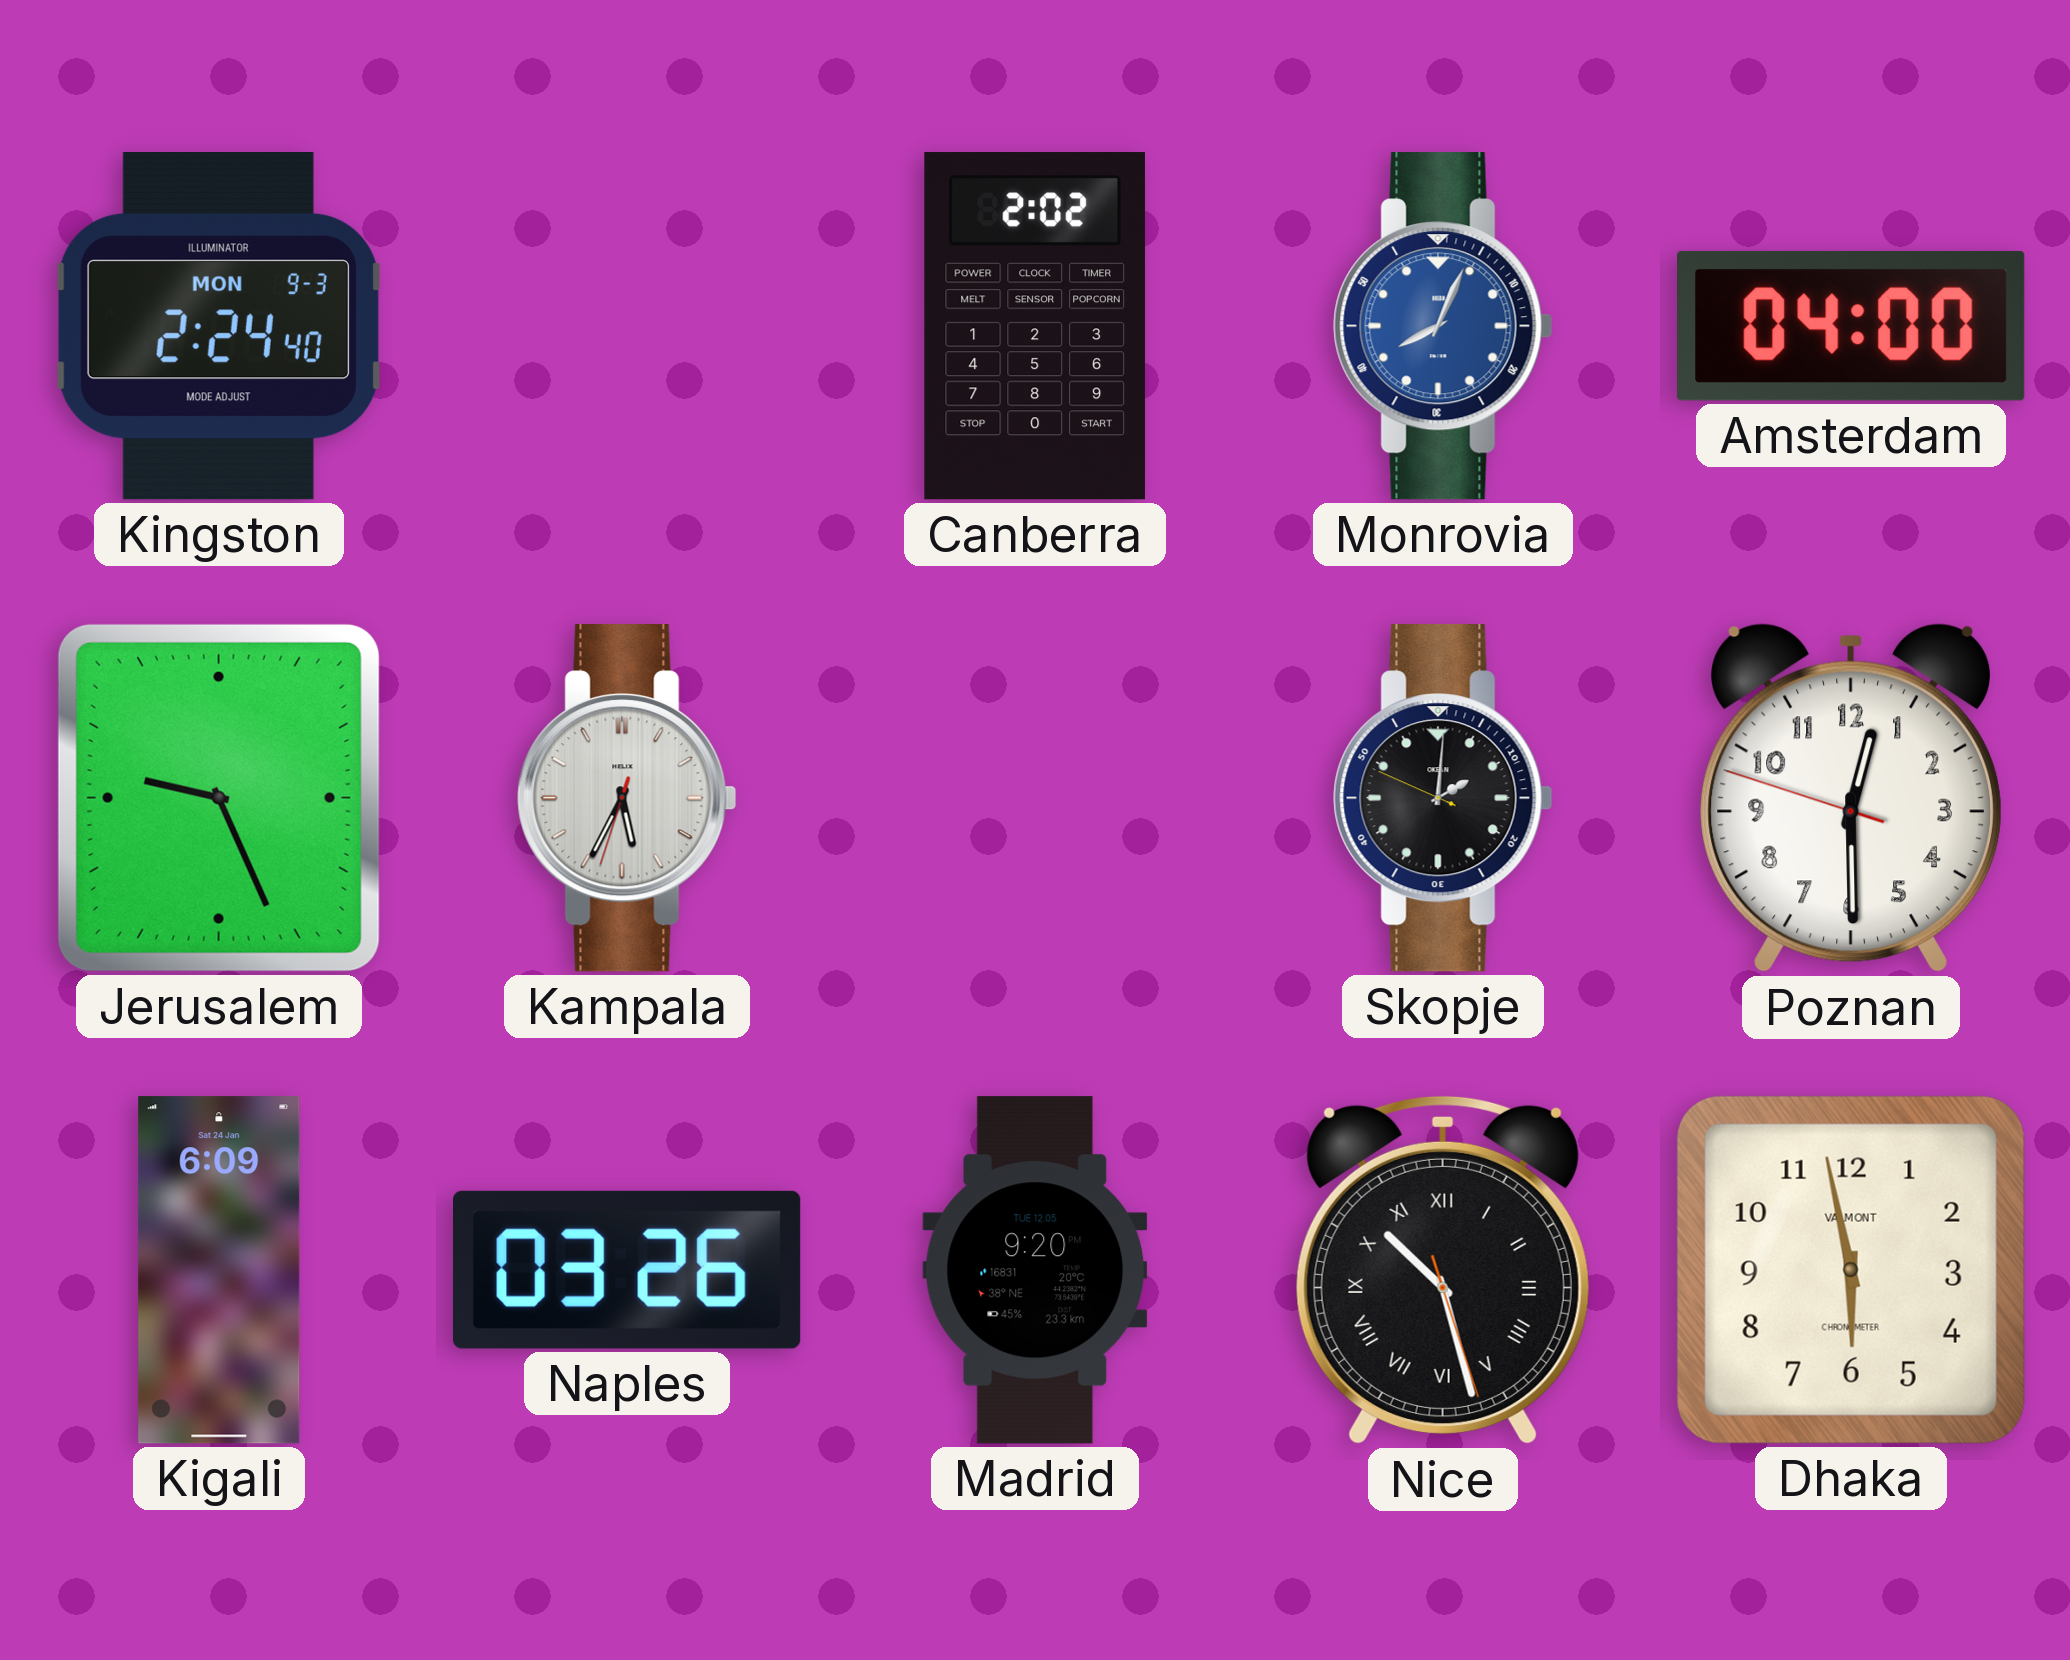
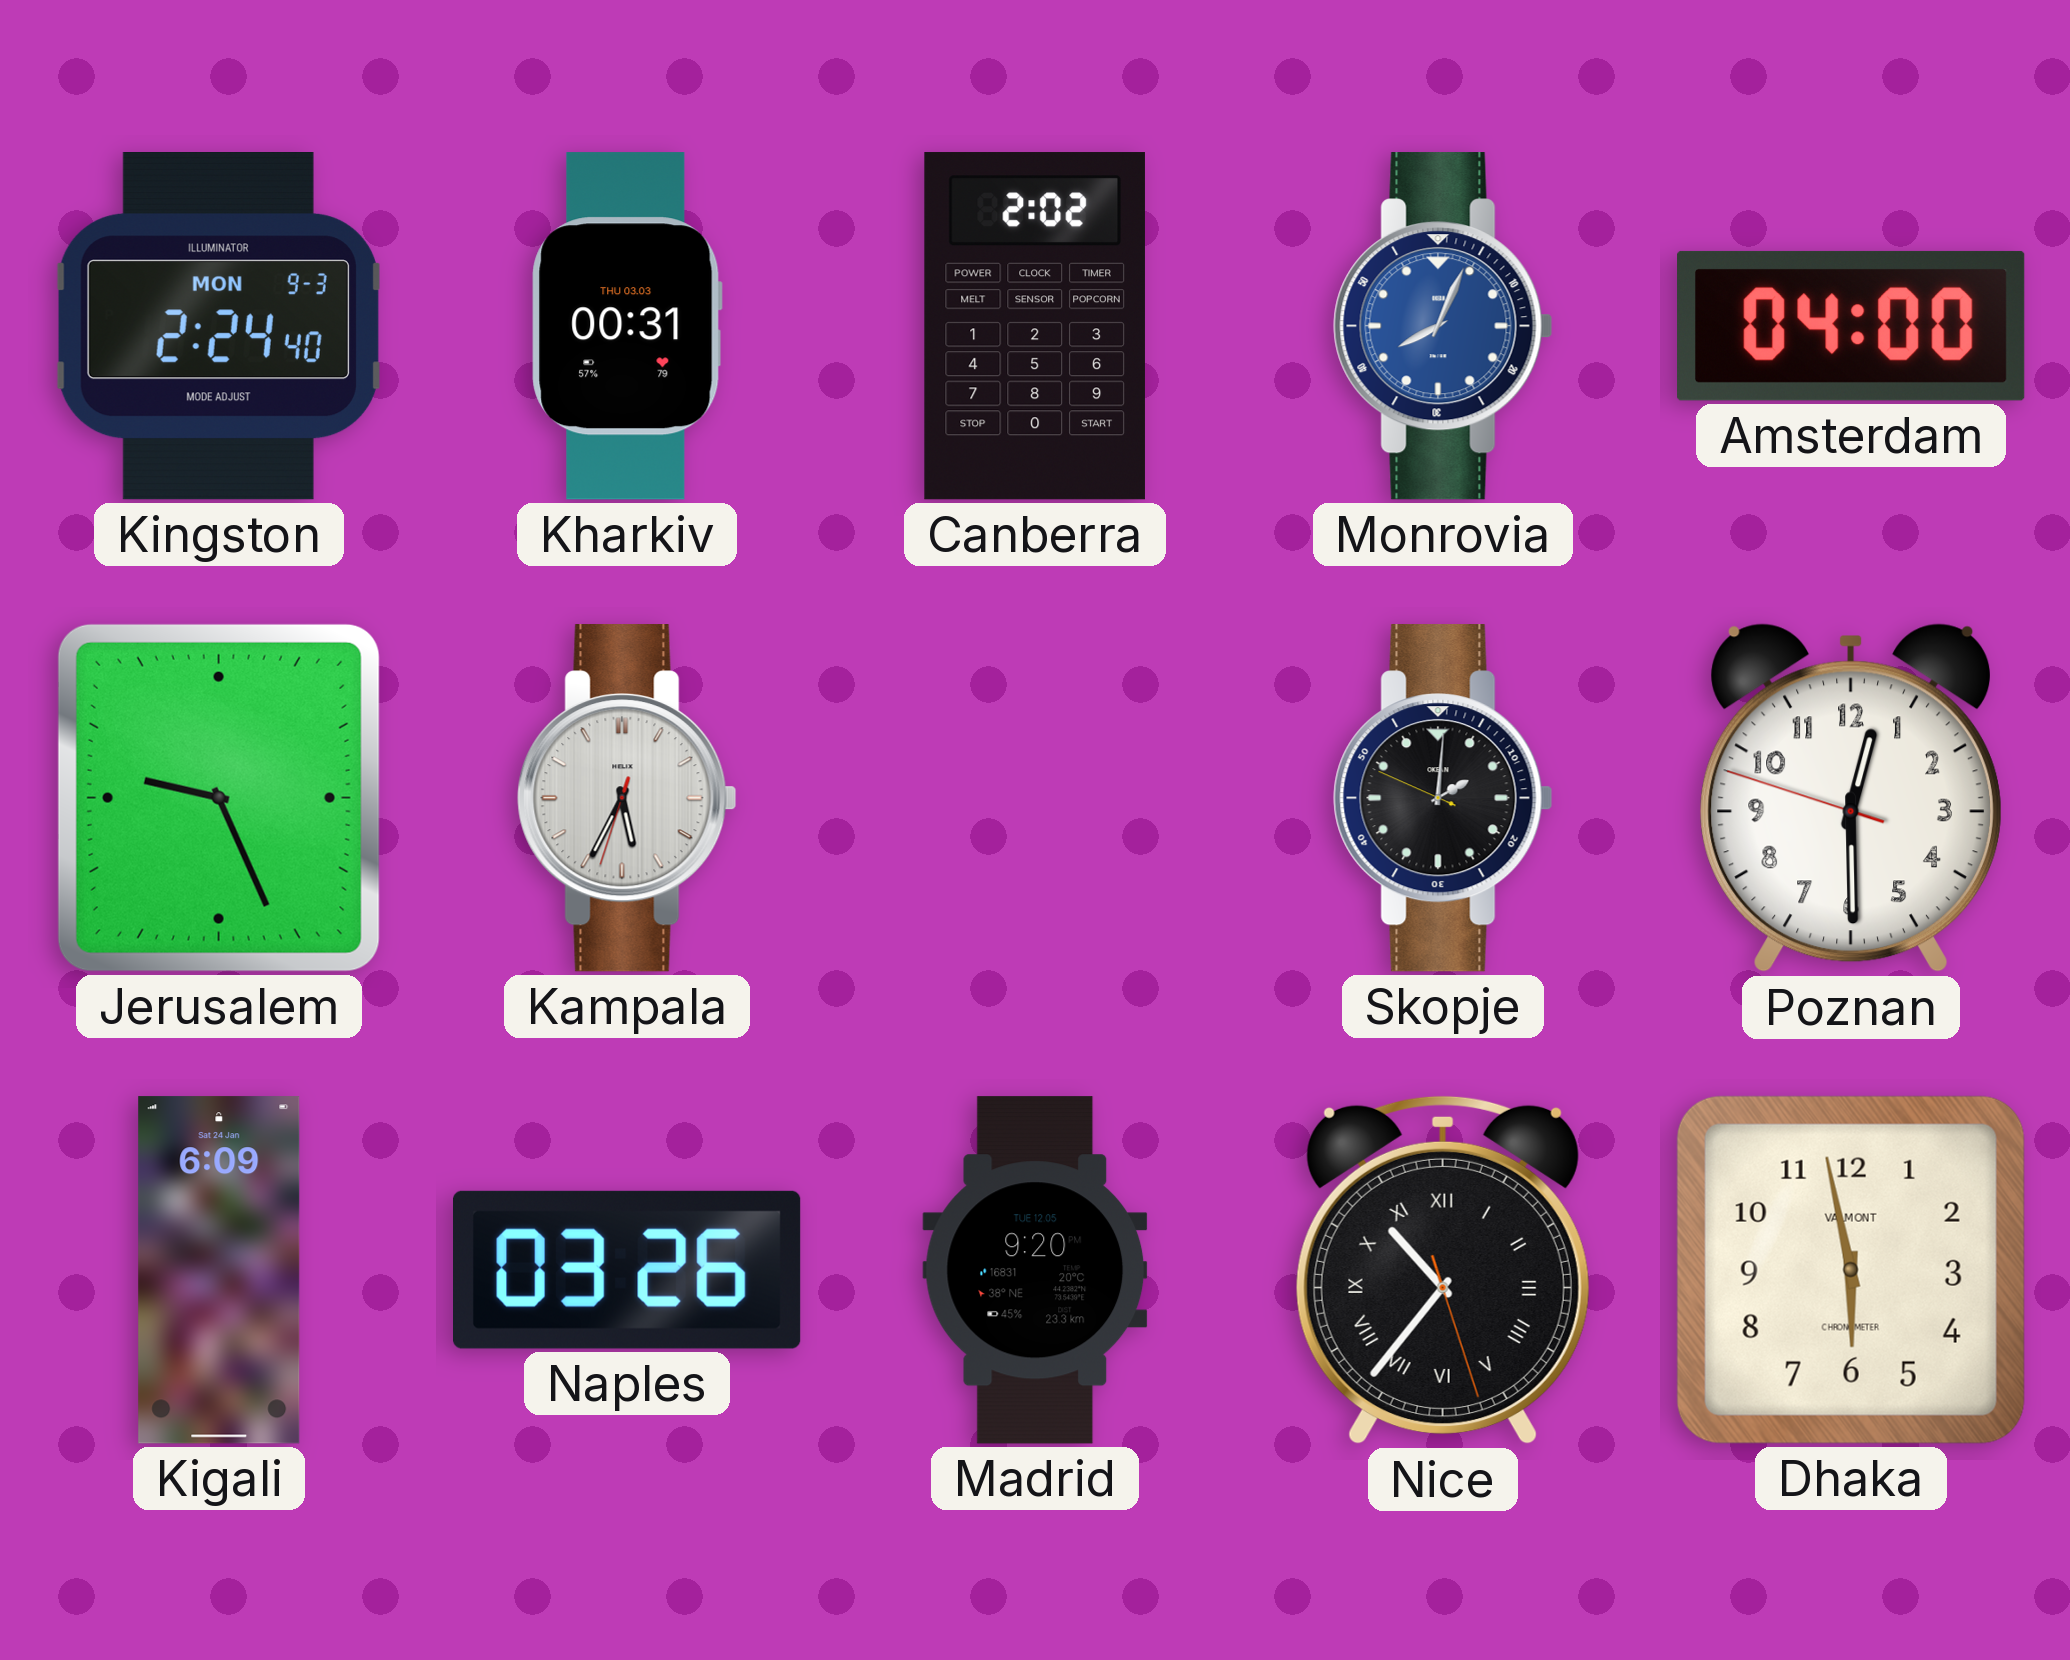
Kharkiv: none -> 00:31 (627, 326)
Nice: 10:27 -> 10:36 (1443, 1270)
